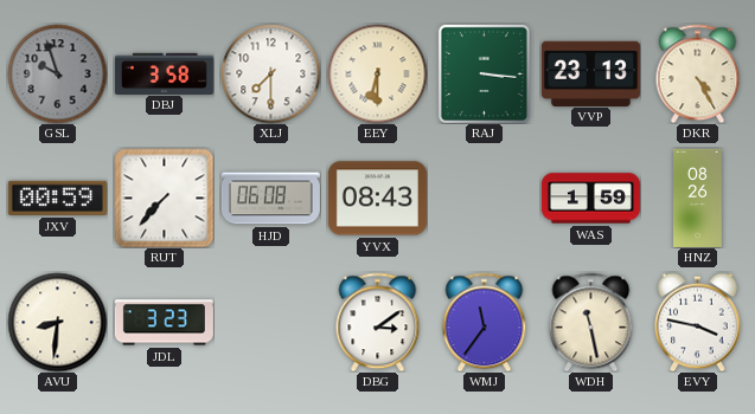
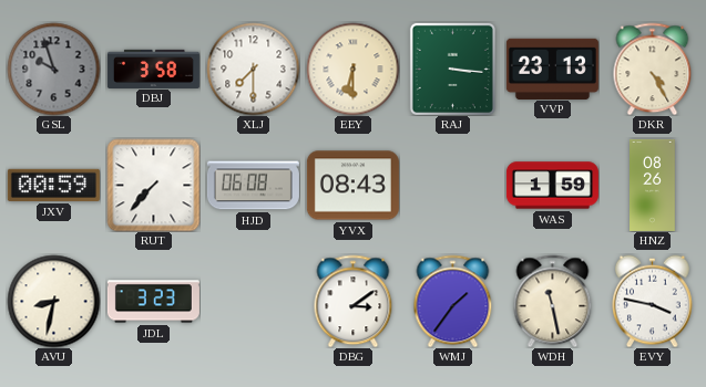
AVU: 8:31 -> 8:32 (53, 301)
WMJ: 11:36 -> 1:36 (453, 301)
